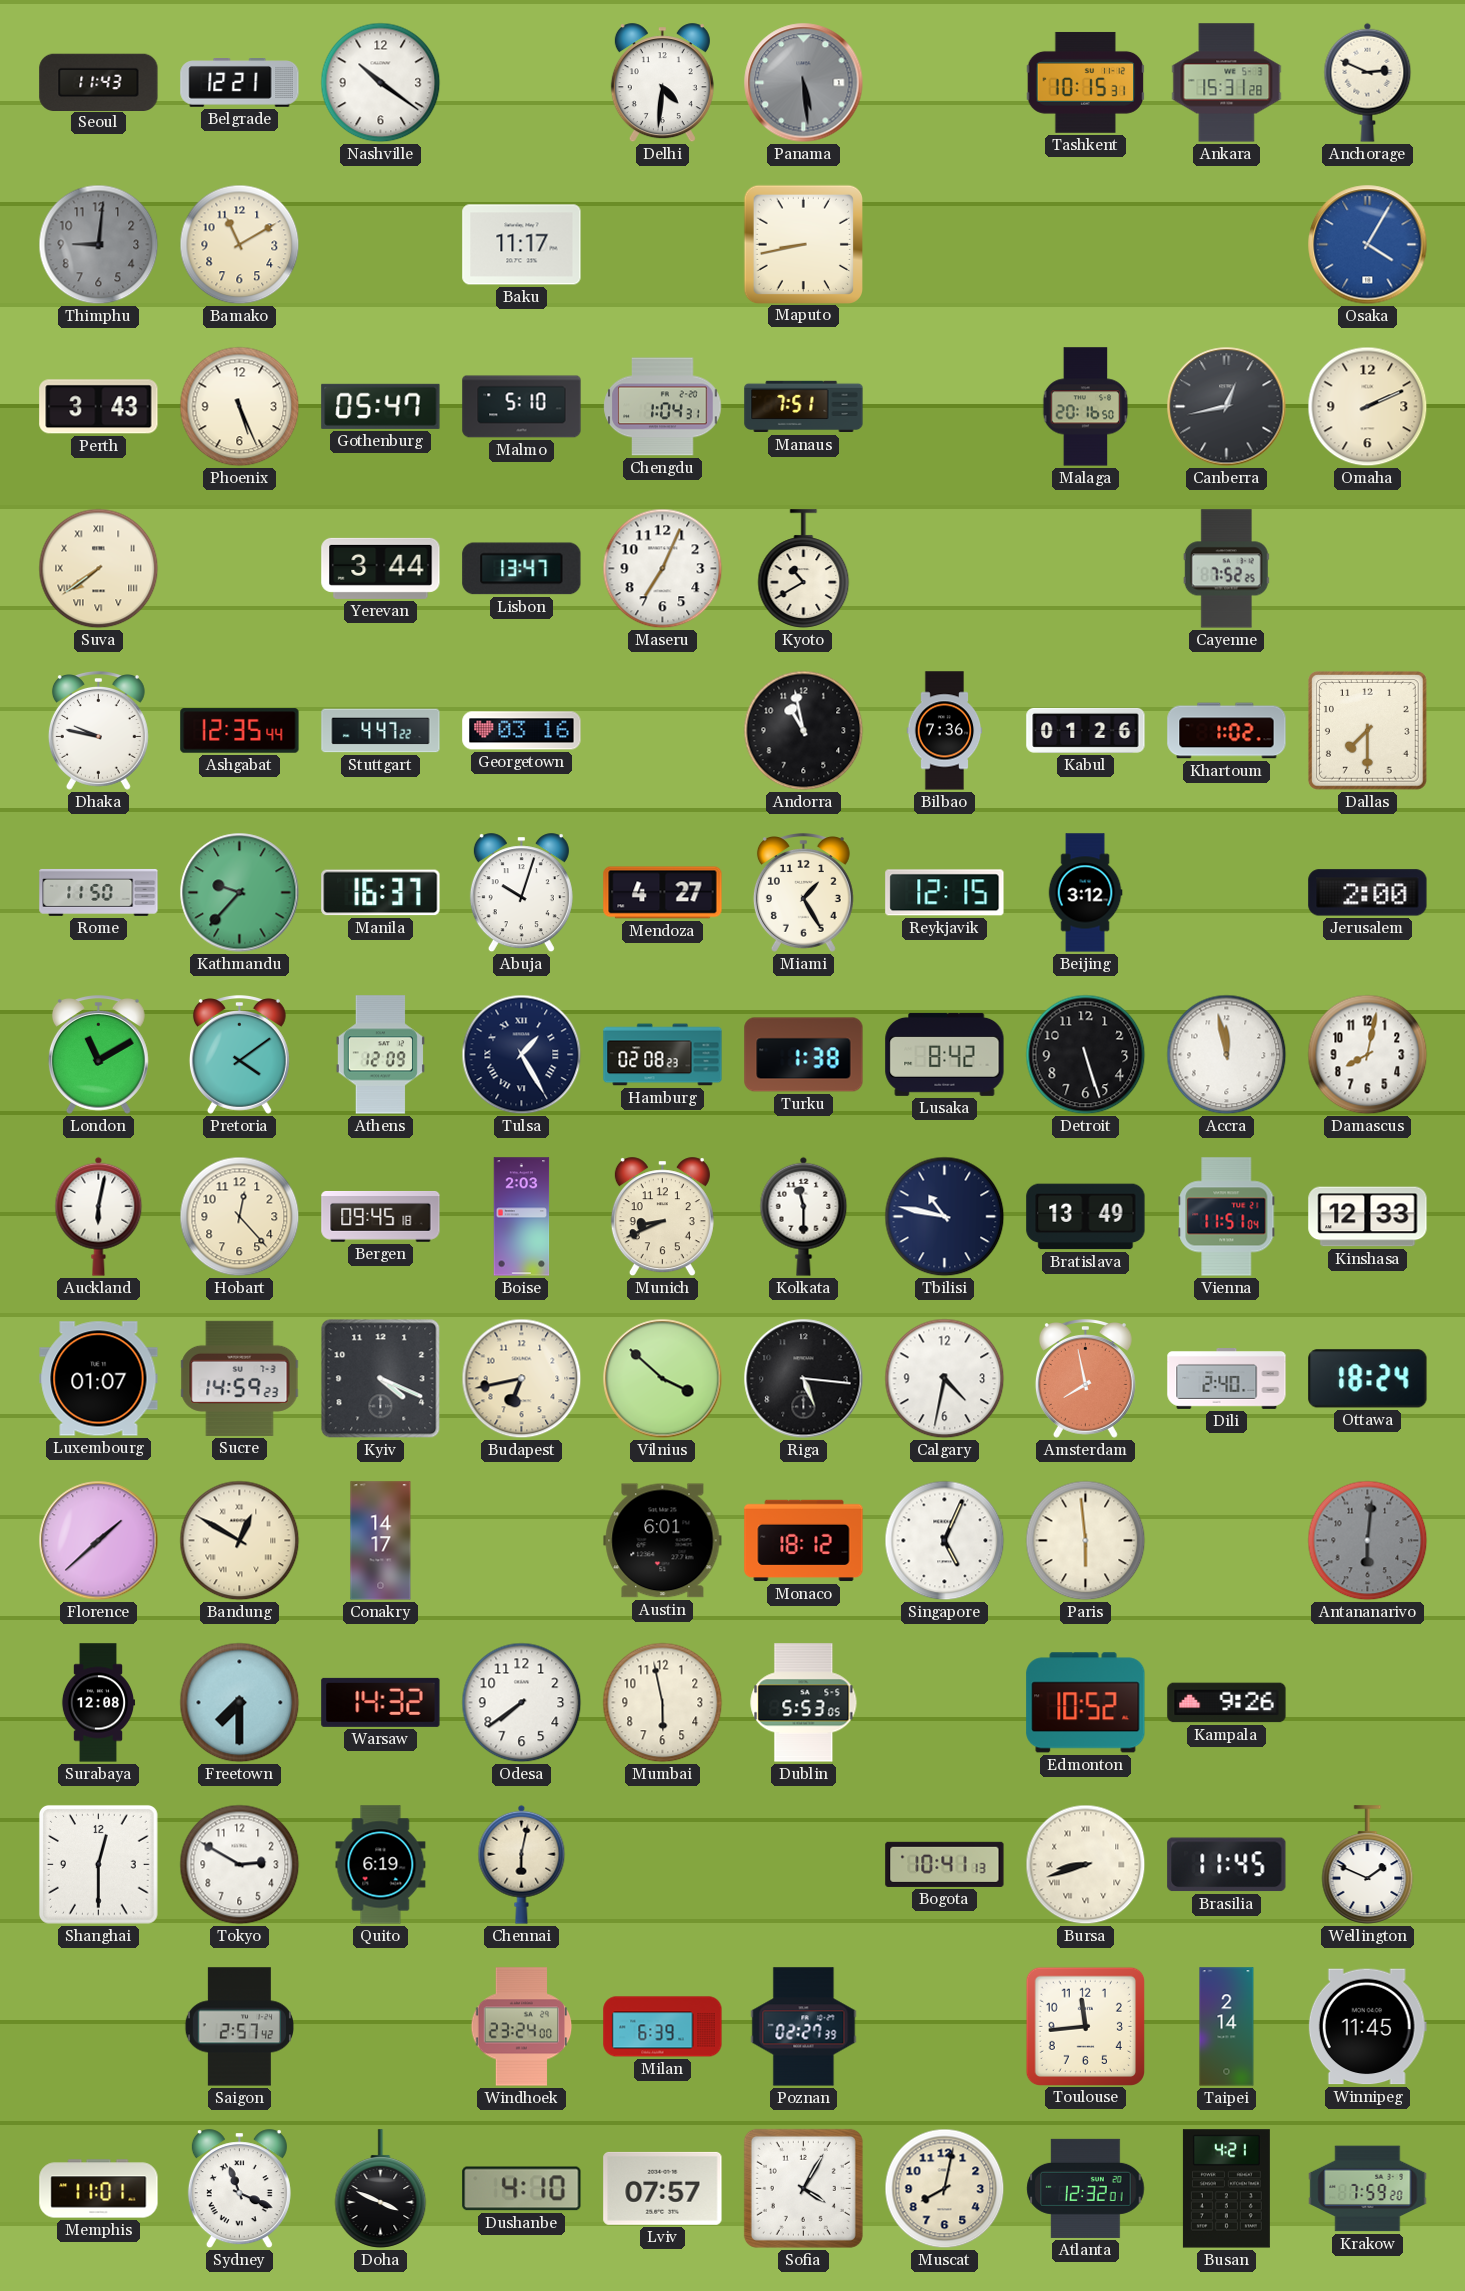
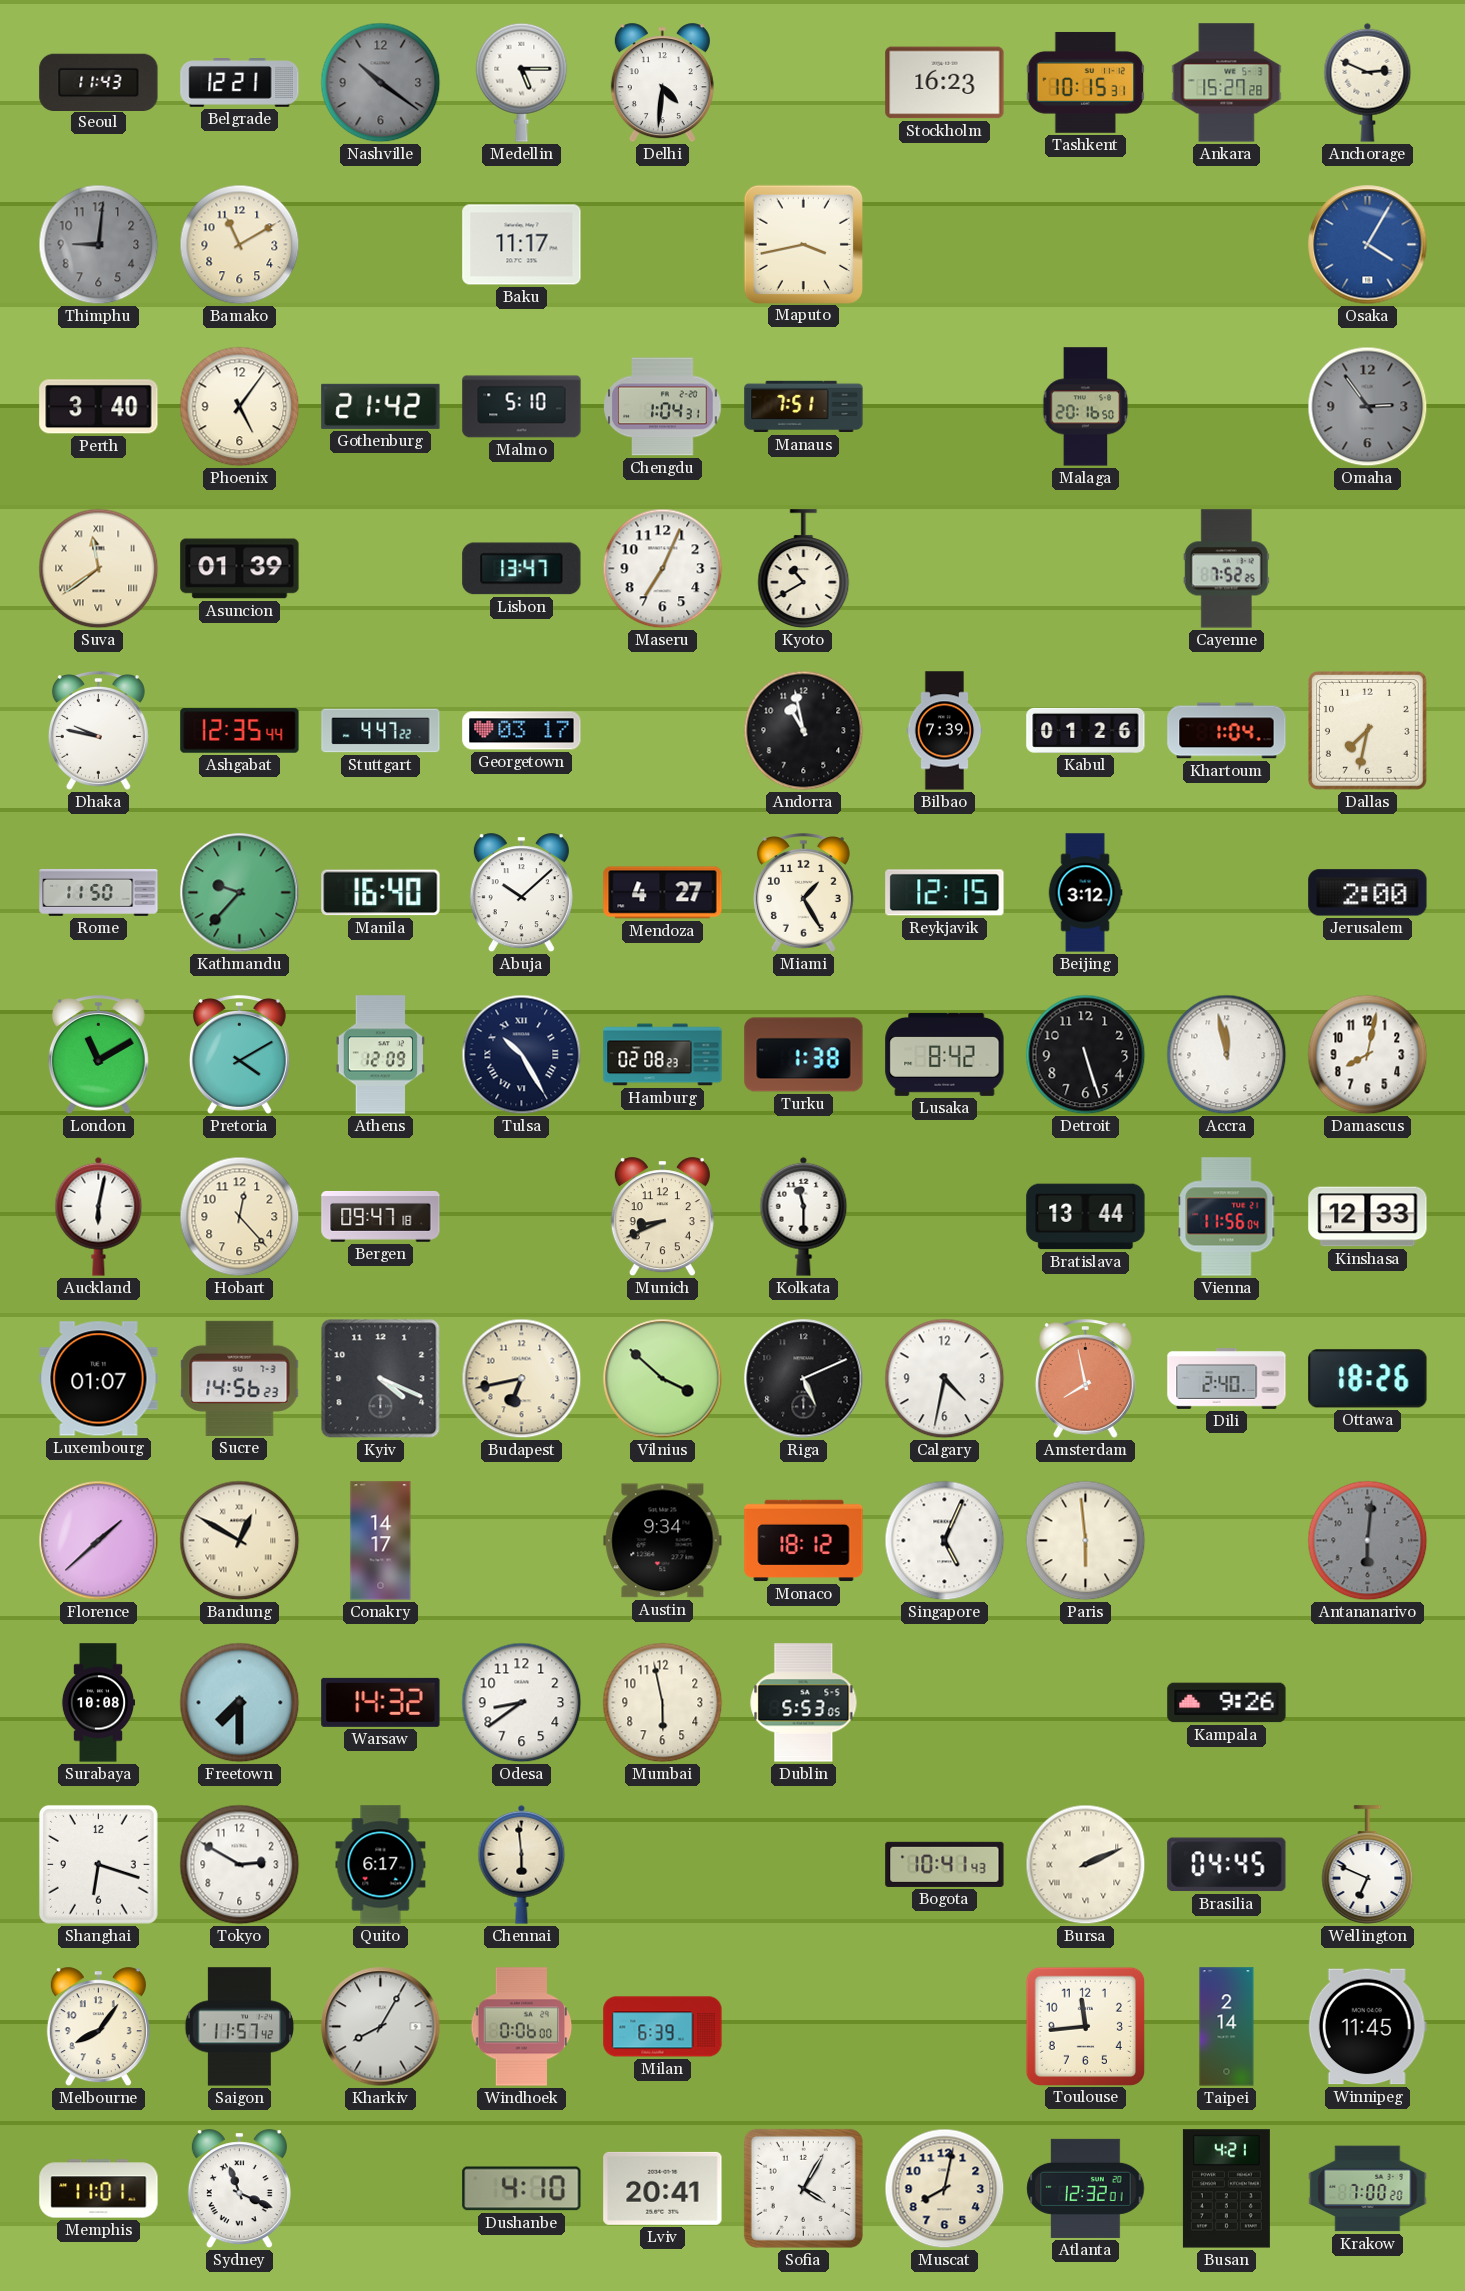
Nashville dial: white -> grey (381, 83)
Medellin: none -> 5:15 (522, 82)
Panama: 5:29 -> none (804, 83)
Stockholm: none -> 16:23 (945, 83)
Ankara: 15:31 -> 15:27 (1227, 83)
Maputo: 8:43 -> 3:43 (803, 244)
Perth: 3:43 -> 3:40 (99, 407)
Phoenix: 5:26 -> 5:06 (240, 407)
Gothenburg: 05:47 -> 21:42 (381, 406)
Canberra: 12:43 -> none (1227, 407)
Omaha: 2:11 -> 2:54 (1368, 407)
Omaha dial: cream -> grey (1368, 407)
Suva: 7:39 -> 11:39 (99, 569)
Asuncion: none -> 01:39 (240, 569)
Yerevan: 3:44 -> none (381, 568)
Georgetown: 03:16 -> 03:17 (522, 731)
Bilbao: 7:36 -> 7:39 (945, 731)
Khartoum: 1:02 -> 1:04 (1227, 731)
Dallas: 7:30 -> 7:32 (1368, 731)
Manila: 16:37 -> 16:40 (381, 893)
Abuja: 10:03 -> 10:08 (521, 893)
Pretoria: 4:09 -> 4:10 (239, 1055)
Tulsa: 1:25 -> 10:25 (522, 1055)
Bergen: 09:45 -> 09:47 (381, 1216)
Boise: 2:03 -> none (522, 1217)
Tbilisi: 10:47 -> none (945, 1217)
Bratislava: 13:49 -> 13:44 (1086, 1217)
Vienna: 11:51 -> 11:56 (1227, 1217)
Sucre: 14:59 -> 14:56 (240, 1378)
Riga: 5:16 -> 5:11 (804, 1379)
Ottawa: 18:24 -> 18:26 (1368, 1379)
Austin: 6:01 -> 9:34 (663, 1541)
Surabaya: 12:08 -> 10:08 (98, 1703)
Odesa: 7:39 -> 8:39 (522, 1703)
Edmonton: 10:52 -> none (1086, 1703)
Shanghai: 12:30 -> 6:18 (99, 1865)
Quito: 6:19 -> 6:17 (381, 1865)
Chennai: 6:02 -> 5:59 (522, 1864)
Bogota: 10:41:13 -> 10:41:43 (945, 1864)
Bursa: 8:42 -> 2:11 (1086, 1865)
Brasilia: 11:45 -> 04:45 (1227, 1865)
Wellington: 1:49 -> 6:49 (1368, 1865)
Melbourne: none -> 8:06 (98, 2027)
Saigon: 2:57 -> 11:57 (239, 2027)
Kharkiv: none -> 8:05 (381, 2027)
Windhoek: 23:24 -> 0:06 (522, 2027)
Poznan: 02:27 -> none (804, 2027)
Doha: 3:49 -> none (381, 2189)
Lviv: 07:57 -> 20:41 (663, 2188)
Krakow: 7:59 -> 7:00 (1368, 2189)
